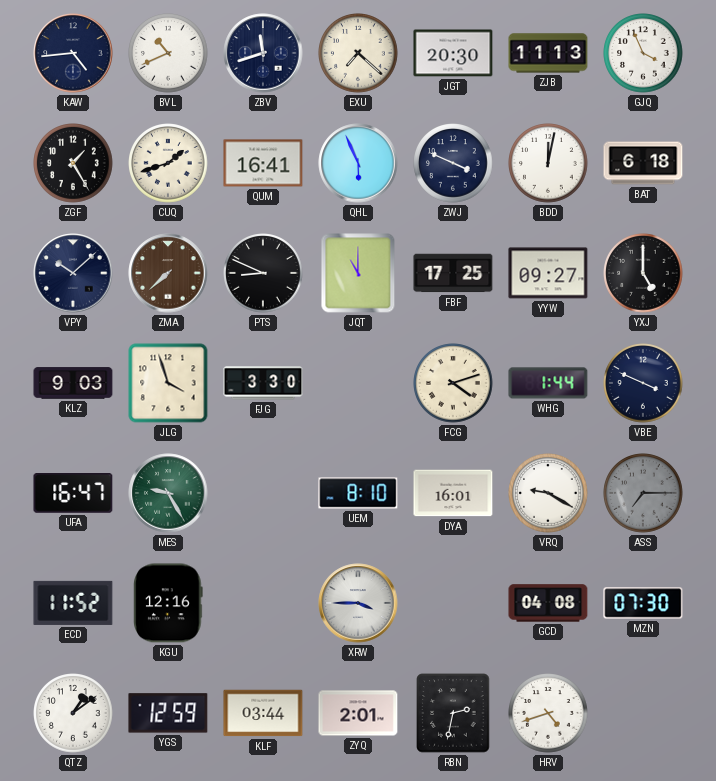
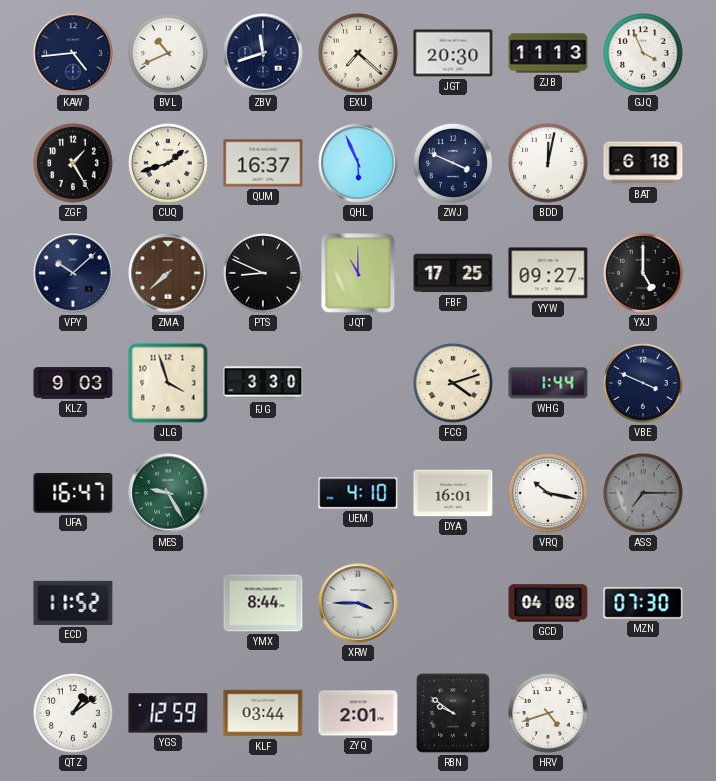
QUM: 16:41 -> 16:37 (263, 163)
UEM: 8:10 -> 4:10 (358, 493)
VRQ: 9:20 -> 10:17 (548, 493)
KGU: 12:16 -> none (168, 603)
YMX: none -> 8:44 (263, 603)
RBN: 2:32 -> 9:51 (453, 713)
